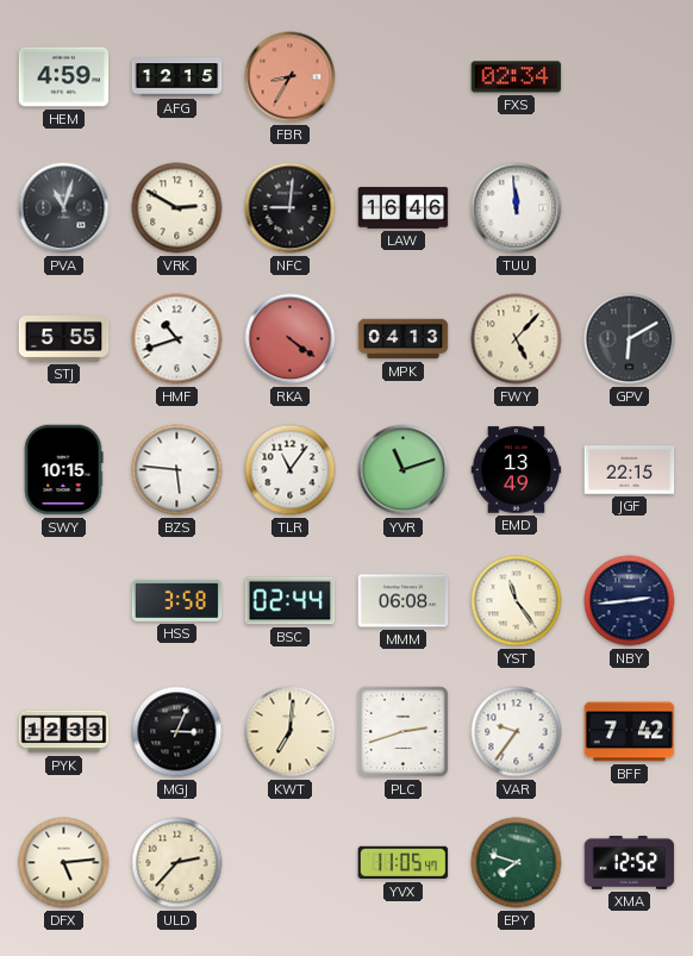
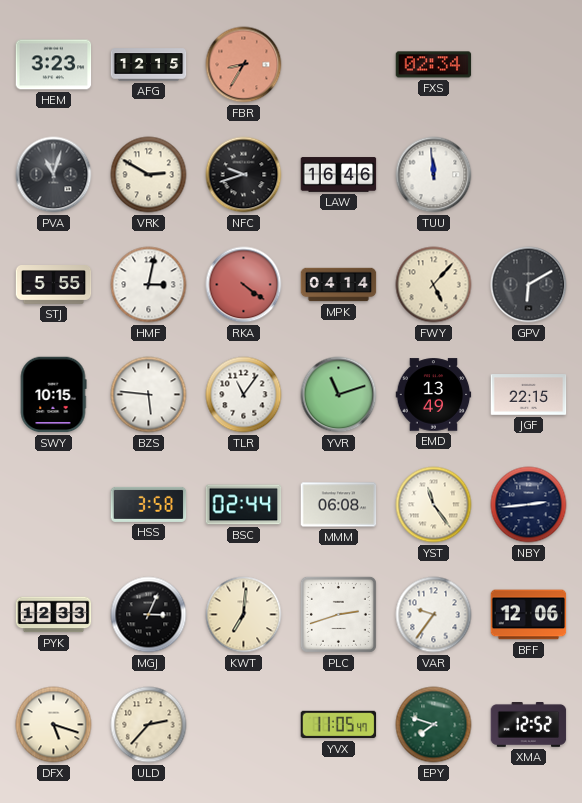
HEM: 4:59 -> 3:23 (54, 65)
NFC: 9:01 -> 9:42 (244, 175)
HMF: 10:42 -> 3:02 (149, 285)
MPK: 04:13 -> 04:14 (339, 285)
BFF: 7:42 -> 12:06 (529, 615)
DFX: 5:14 -> 5:18 (54, 725)
